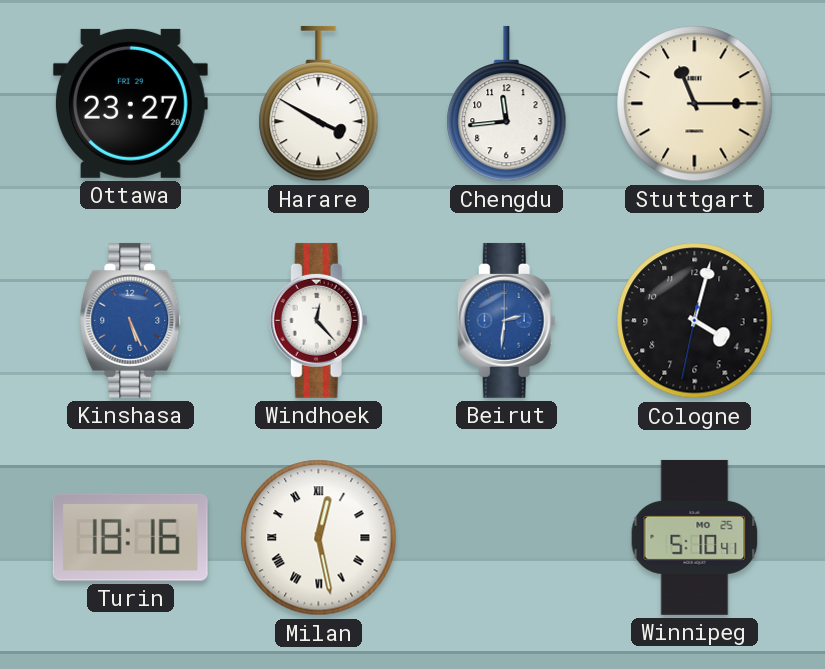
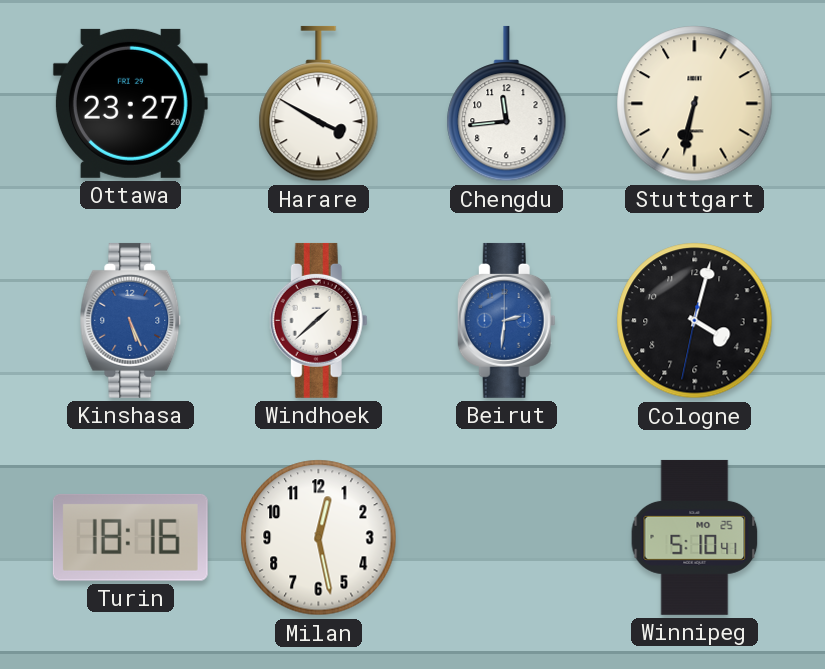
Stuttgart: 11:15 -> 6:32 (695, 104)
Windhoek: 12:23 -> 1:38 (318, 320)
Milan numerals: Roman -> Arabic (319, 538)
